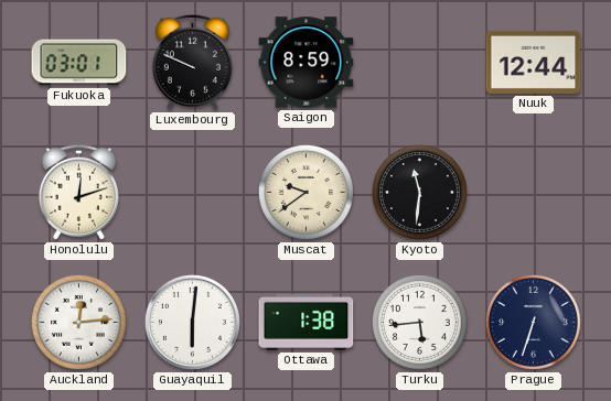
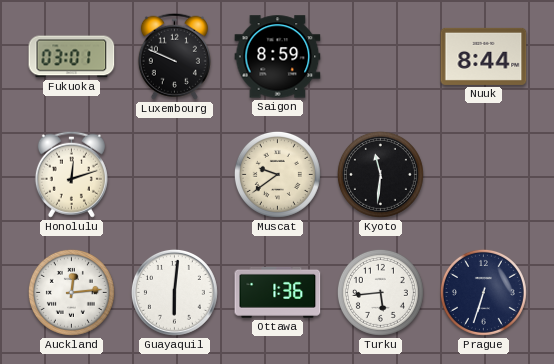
Nuuk: 12:44 -> 8:44 (484, 56)
Ottawa: 1:38 -> 1:36 (278, 292)
